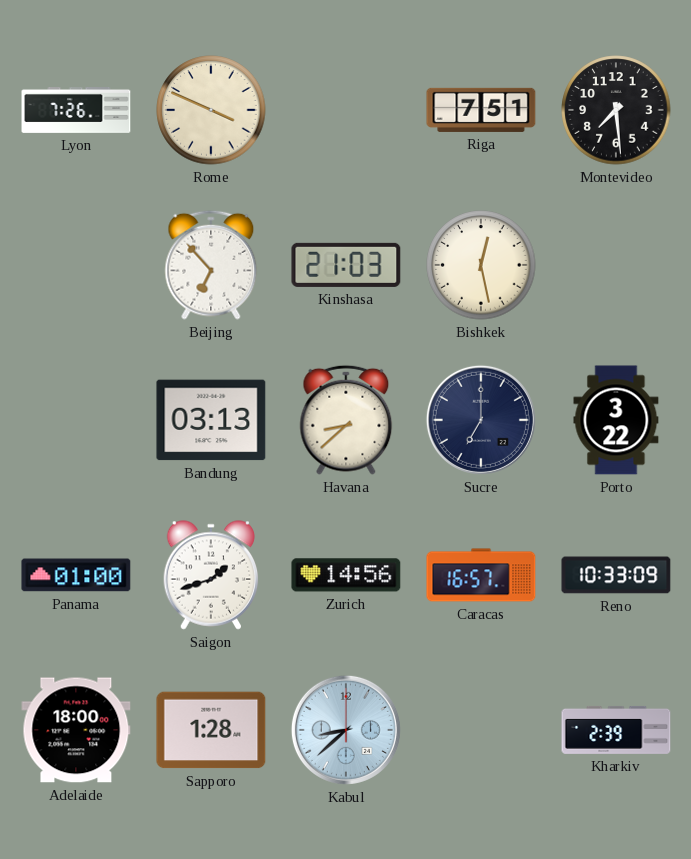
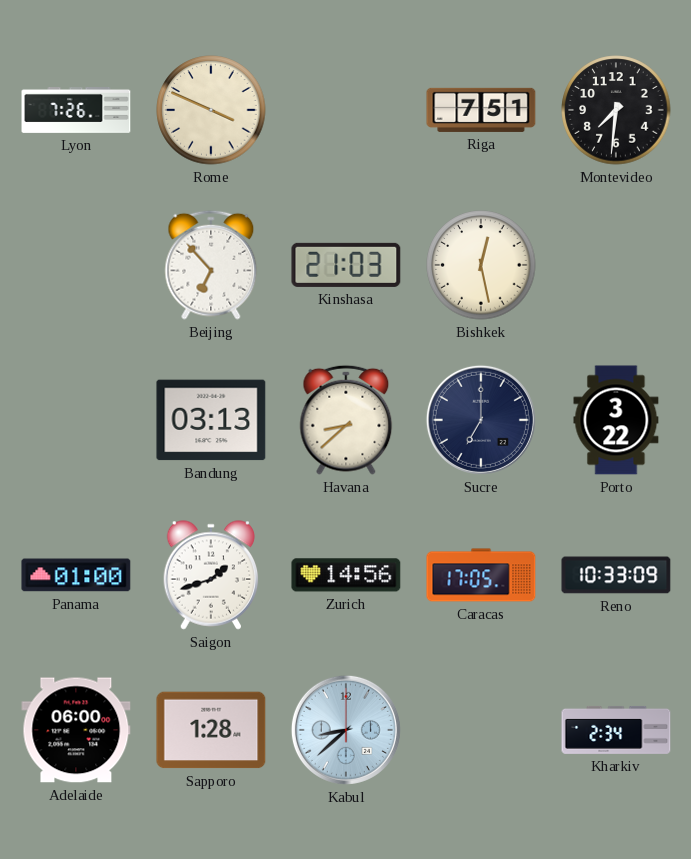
Montevideo: 7:29 -> 7:31 (616, 110)
Caracas: 16:57 -> 17:05 (481, 575)
Adelaide: 18:00 -> 06:00 (76, 730)
Kharkiv: 2:39 -> 2:34 (616, 730)
